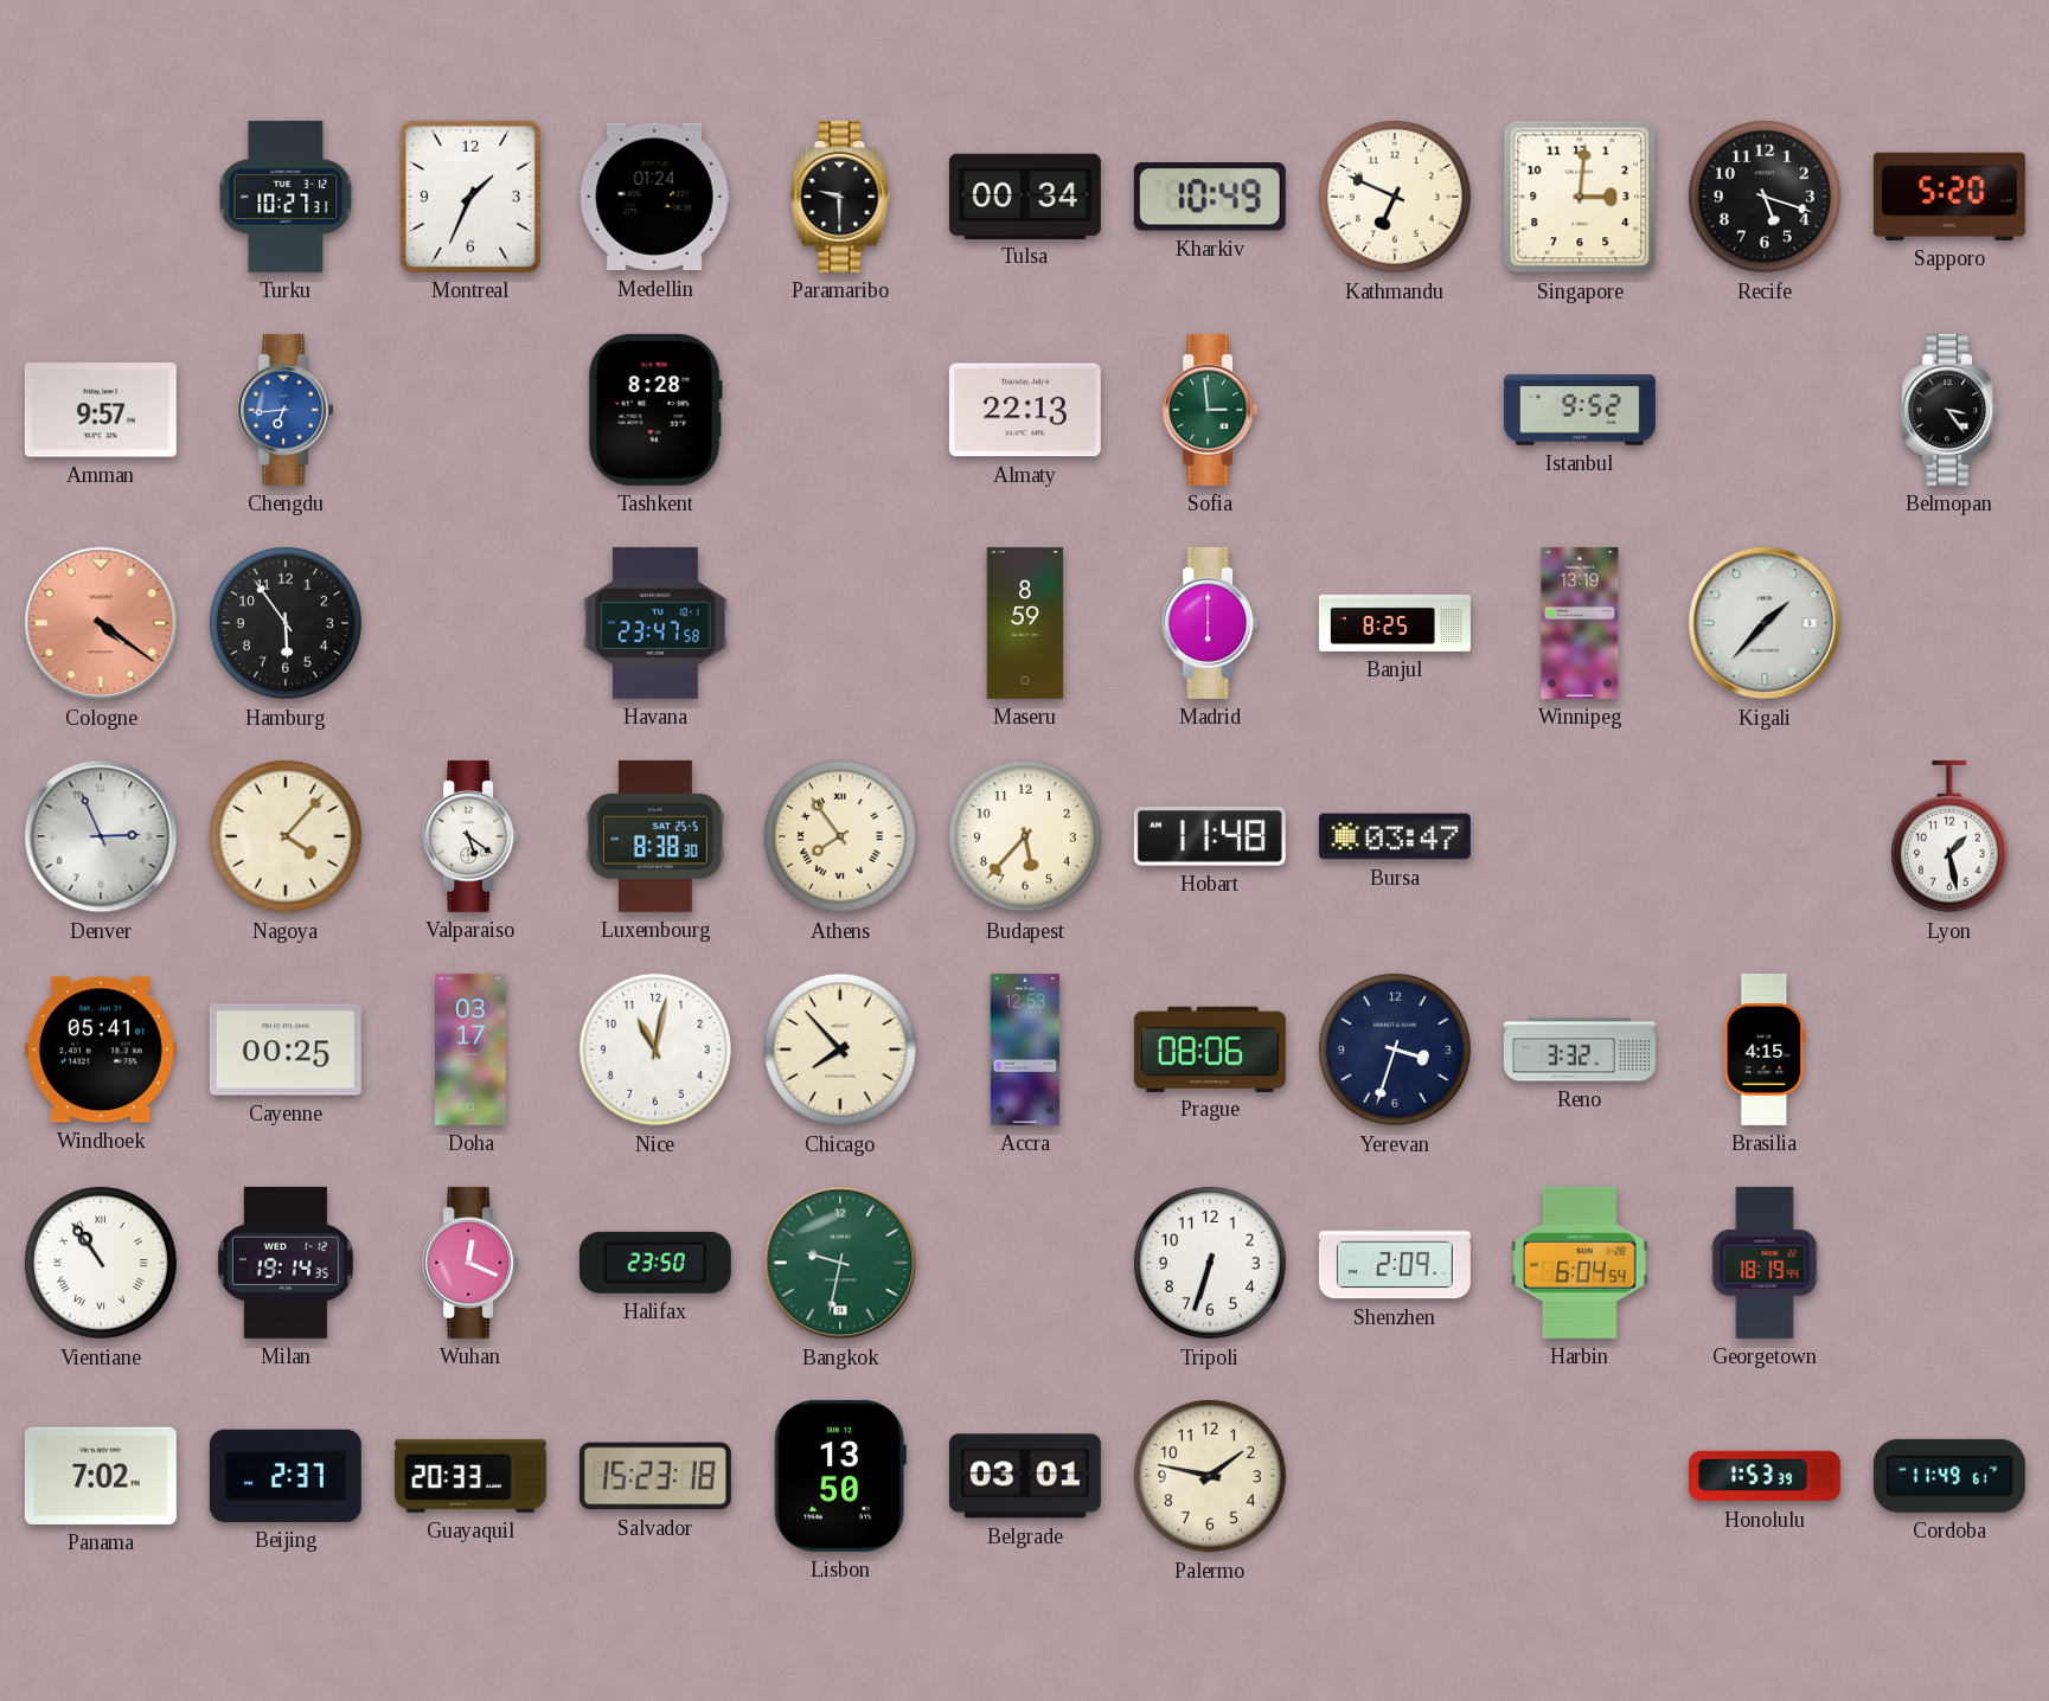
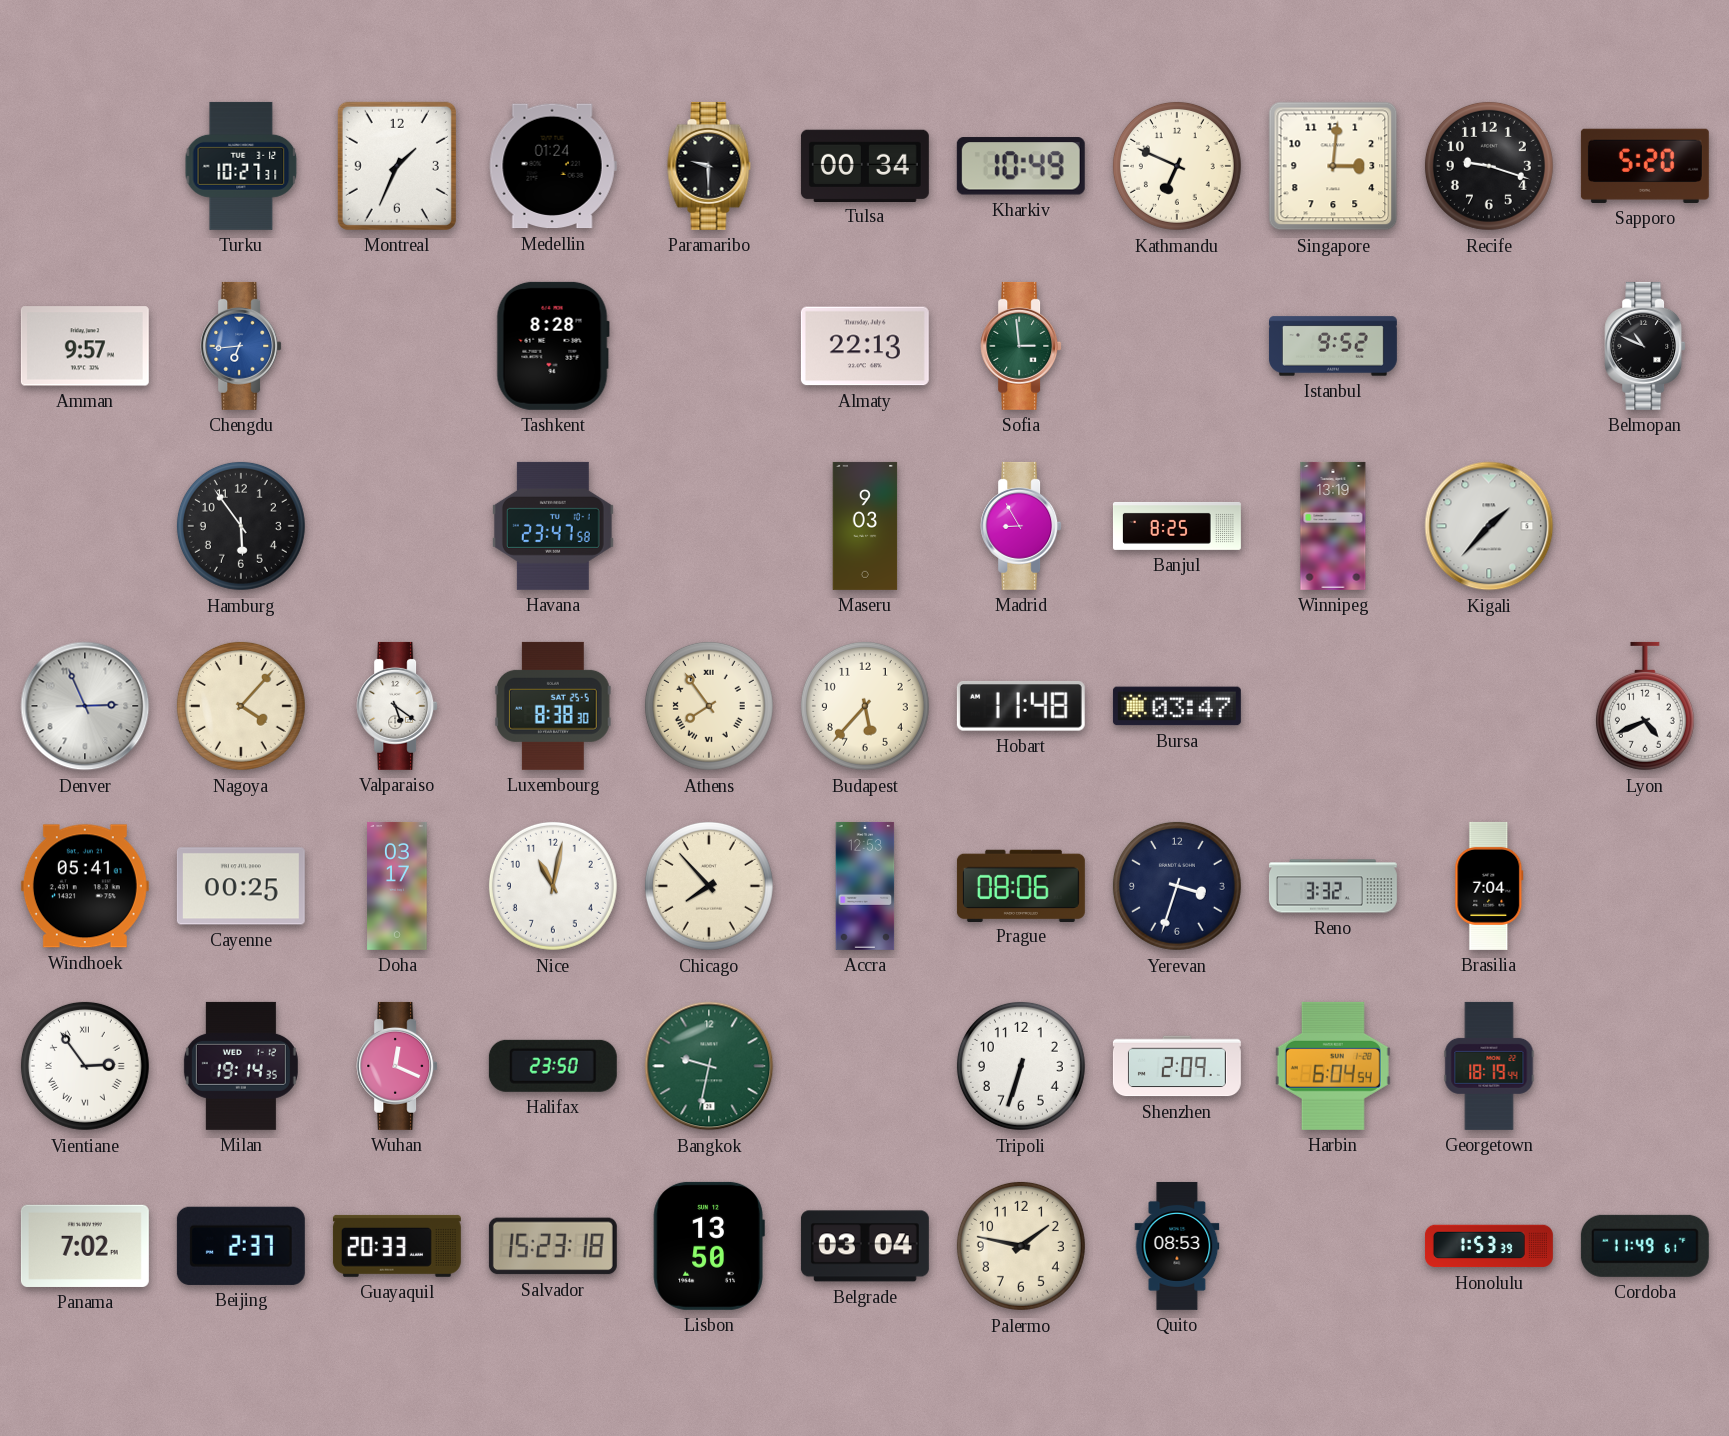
Recife: 5:18 -> 9:18 (1489, 166)
Belmopan: 3:24 -> 10:49 (1645, 346)
Cologne: 4:21 -> none (101, 623)
Maseru: 8:59 -> 9:03 (865, 526)
Madrid: 6:00 -> 8:55 (1021, 526)
Lyon: 1:28 -> 4:41 (1645, 706)
Brasilia: 4:15 -> 7:04 (1489, 886)
Vientiane: 10:54 -> 2:54 (85, 1066)
Belgrade: 03:01 -> 03:04 (865, 1246)
Quito: none -> 08:53 (1177, 1246)
